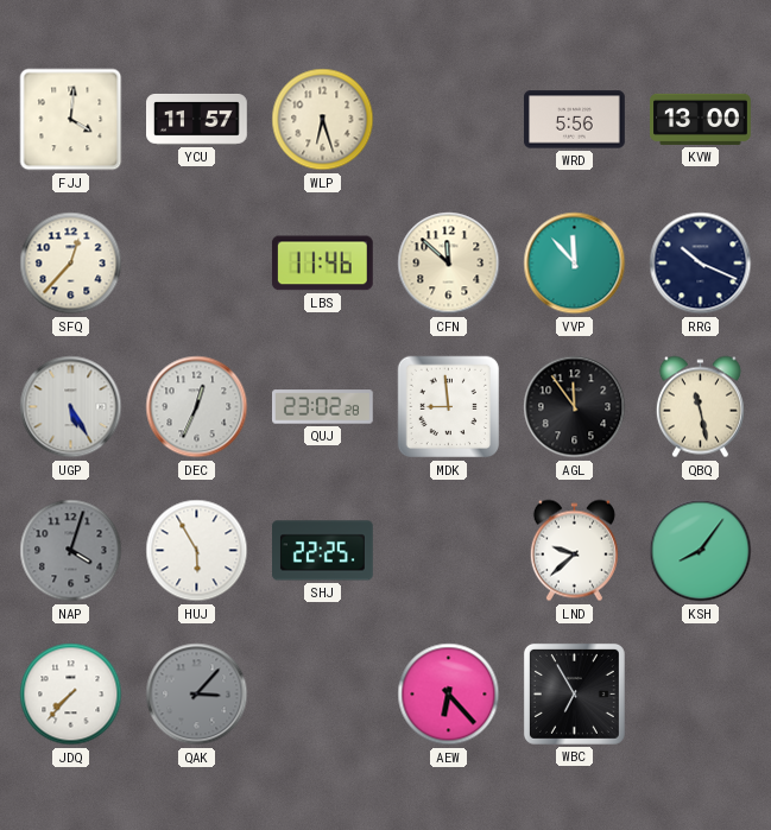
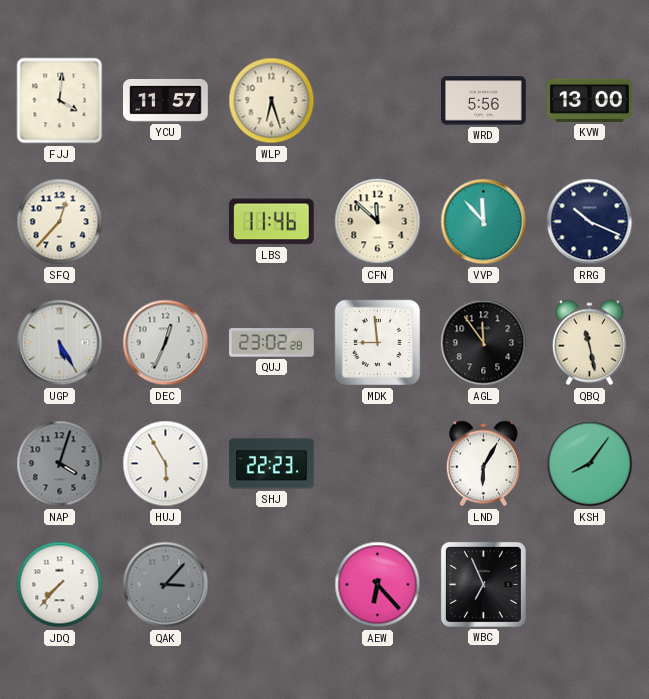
SHJ: 22:25 -> 22:23 (272, 464)
LND: 9:38 -> 6:05 (483, 464)
WBC: 6:55 -> 6:56 (483, 584)
